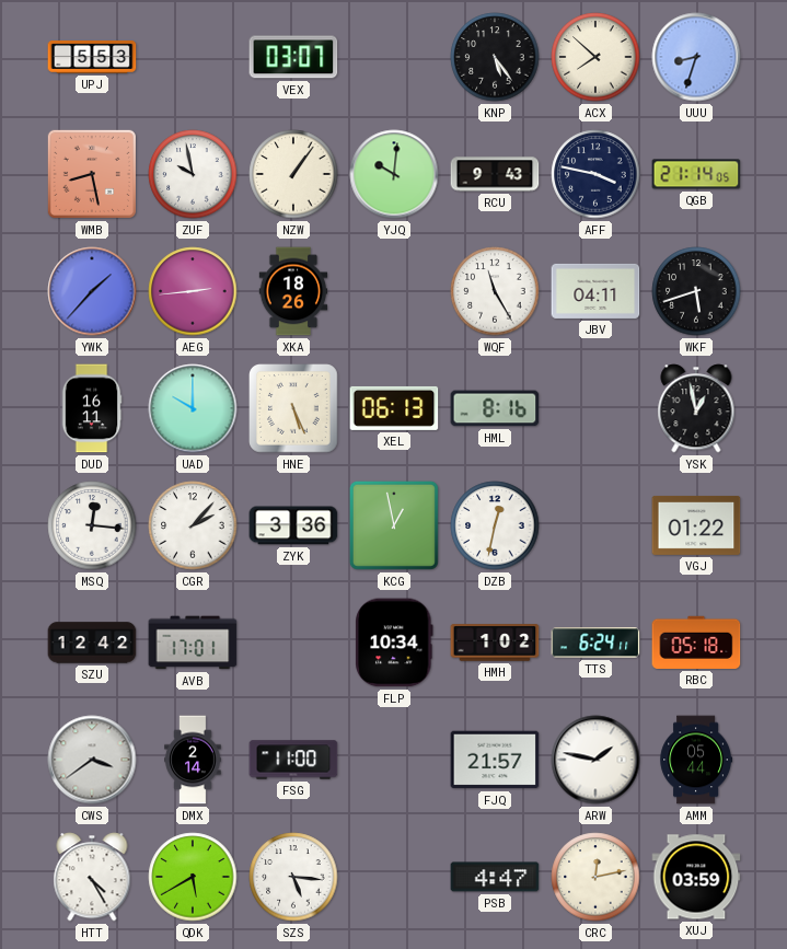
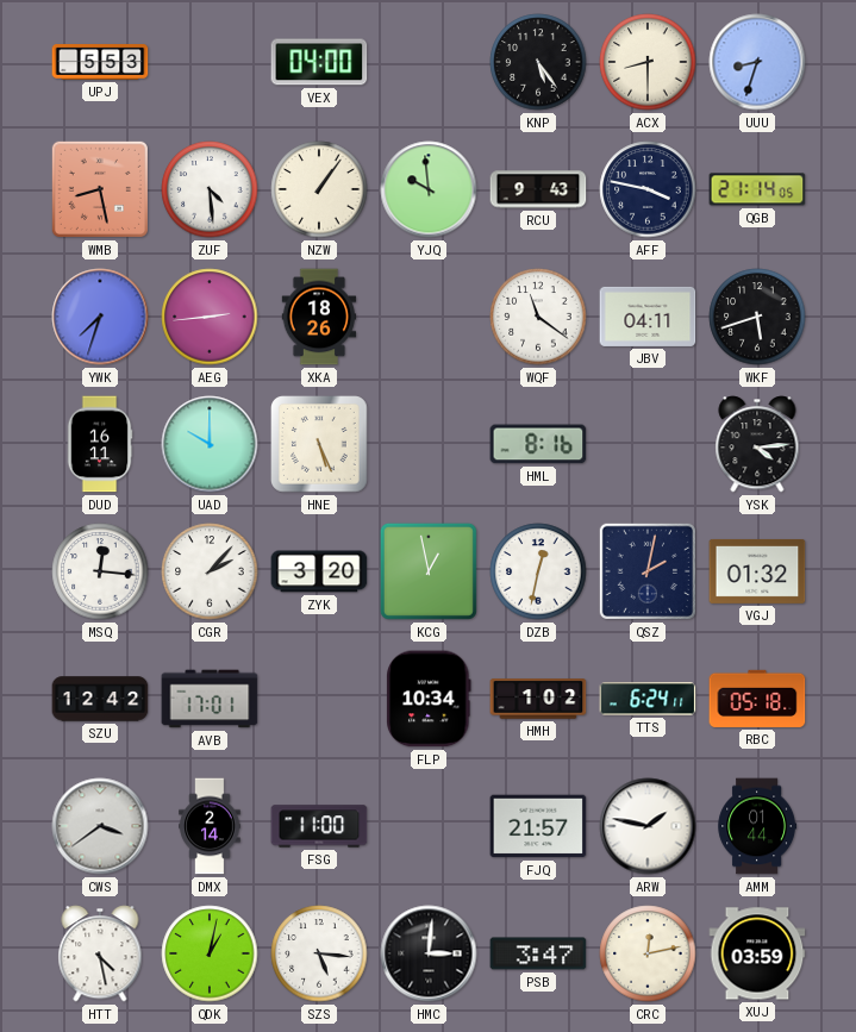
VEX: 03:07 -> 04:00 (319, 62)
ACX: 7:52 -> 8:30 (648, 62)
ZUF: 9:58 -> 4:29 (210, 189)
YJQ: 10:01 -> 9:59 (429, 189)
YWK: 1:37 -> 7:33 (100, 317)
WQF: 11:25 -> 11:21 (538, 317)
XEL: 06:13 -> none (394, 408)
YSK: 12:58 -> 4:14 (757, 444)
ZYK: 3:36 -> 3:20 (319, 571)
QSZ: none -> 2:02 (648, 571)
VGJ: 01:22 -> 01:32 (757, 571)
AMM: 05:44 -> 01:44 (757, 826)
HTT: 4:25 -> 4:28 (100, 953)
QDK: 5:40 -> 1:02 (210, 953)
HMC: none -> 3:01 (429, 953)
PSB: 4:47 -> 3:47 (538, 953)
